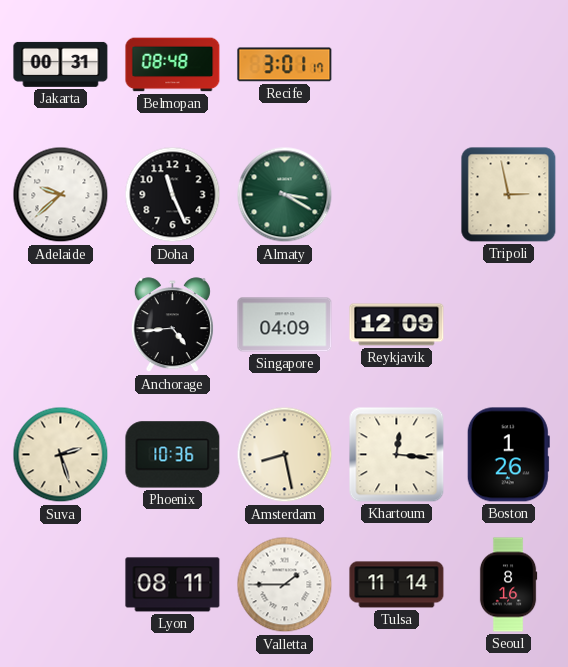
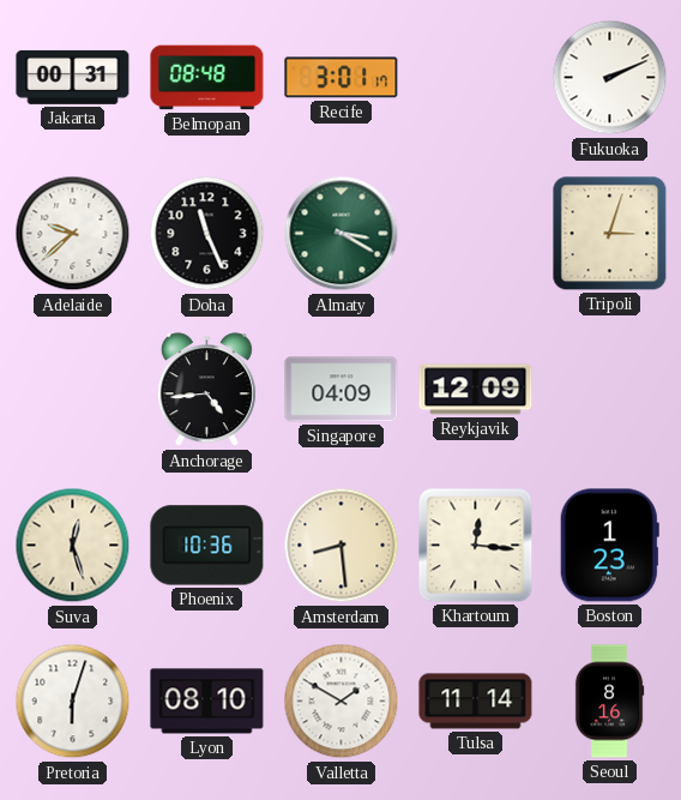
Fukuoka: none -> 2:11 (610, 78)
Tripoli: 2:58 -> 3:03 (610, 234)
Suva: 2:27 -> 12:27 (73, 546)
Amsterdam: 8:28 -> 8:29 (342, 546)
Boston: 1:26 -> 1:23 (609, 546)
Pretoria: none -> 6:03 (73, 702)
Lyon: 08:11 -> 08:10 (207, 702)
Valletta: 1:45 -> 1:50 (342, 702)
